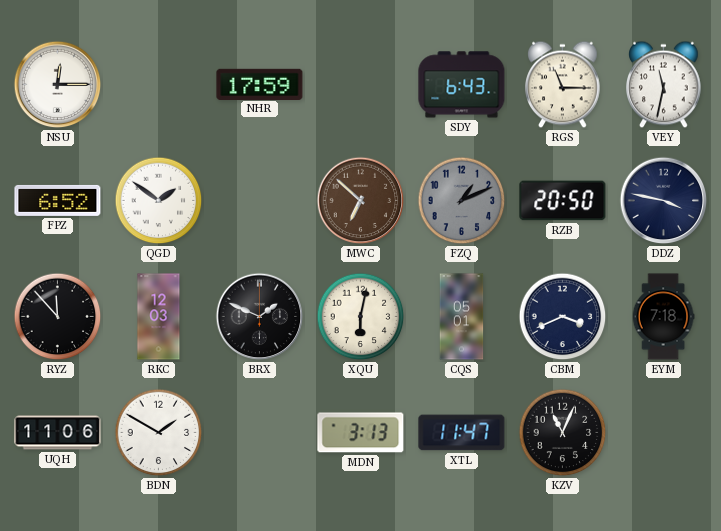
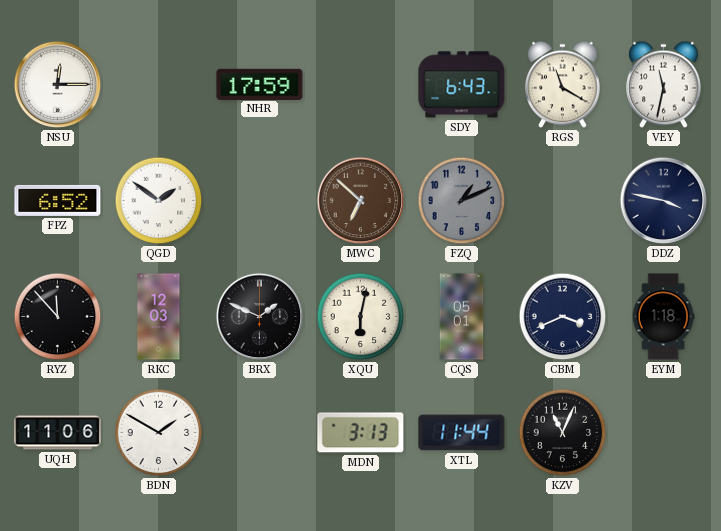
RGS: 11:15 -> 11:20 (563, 85)
RZB: 20:50 -> none (563, 201)
EYM: 7:18 -> 1:18 (663, 317)
XTL: 11:47 -> 11:44 (462, 433)
